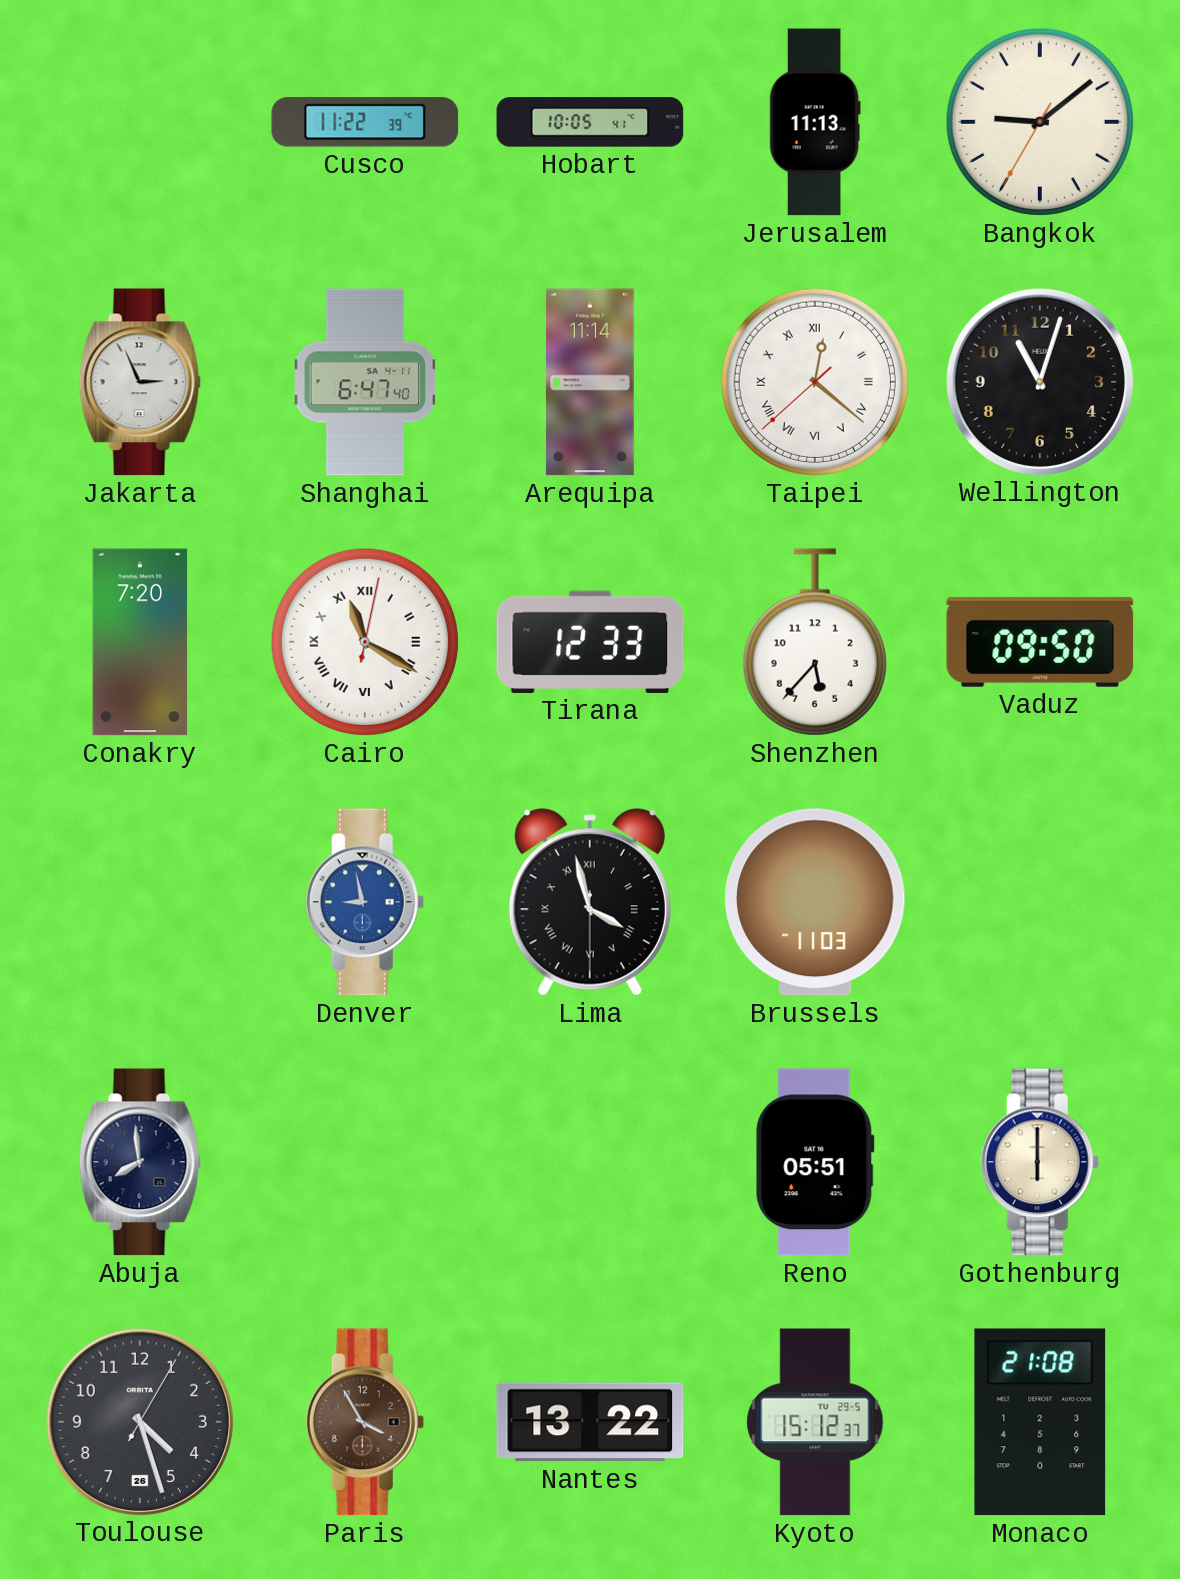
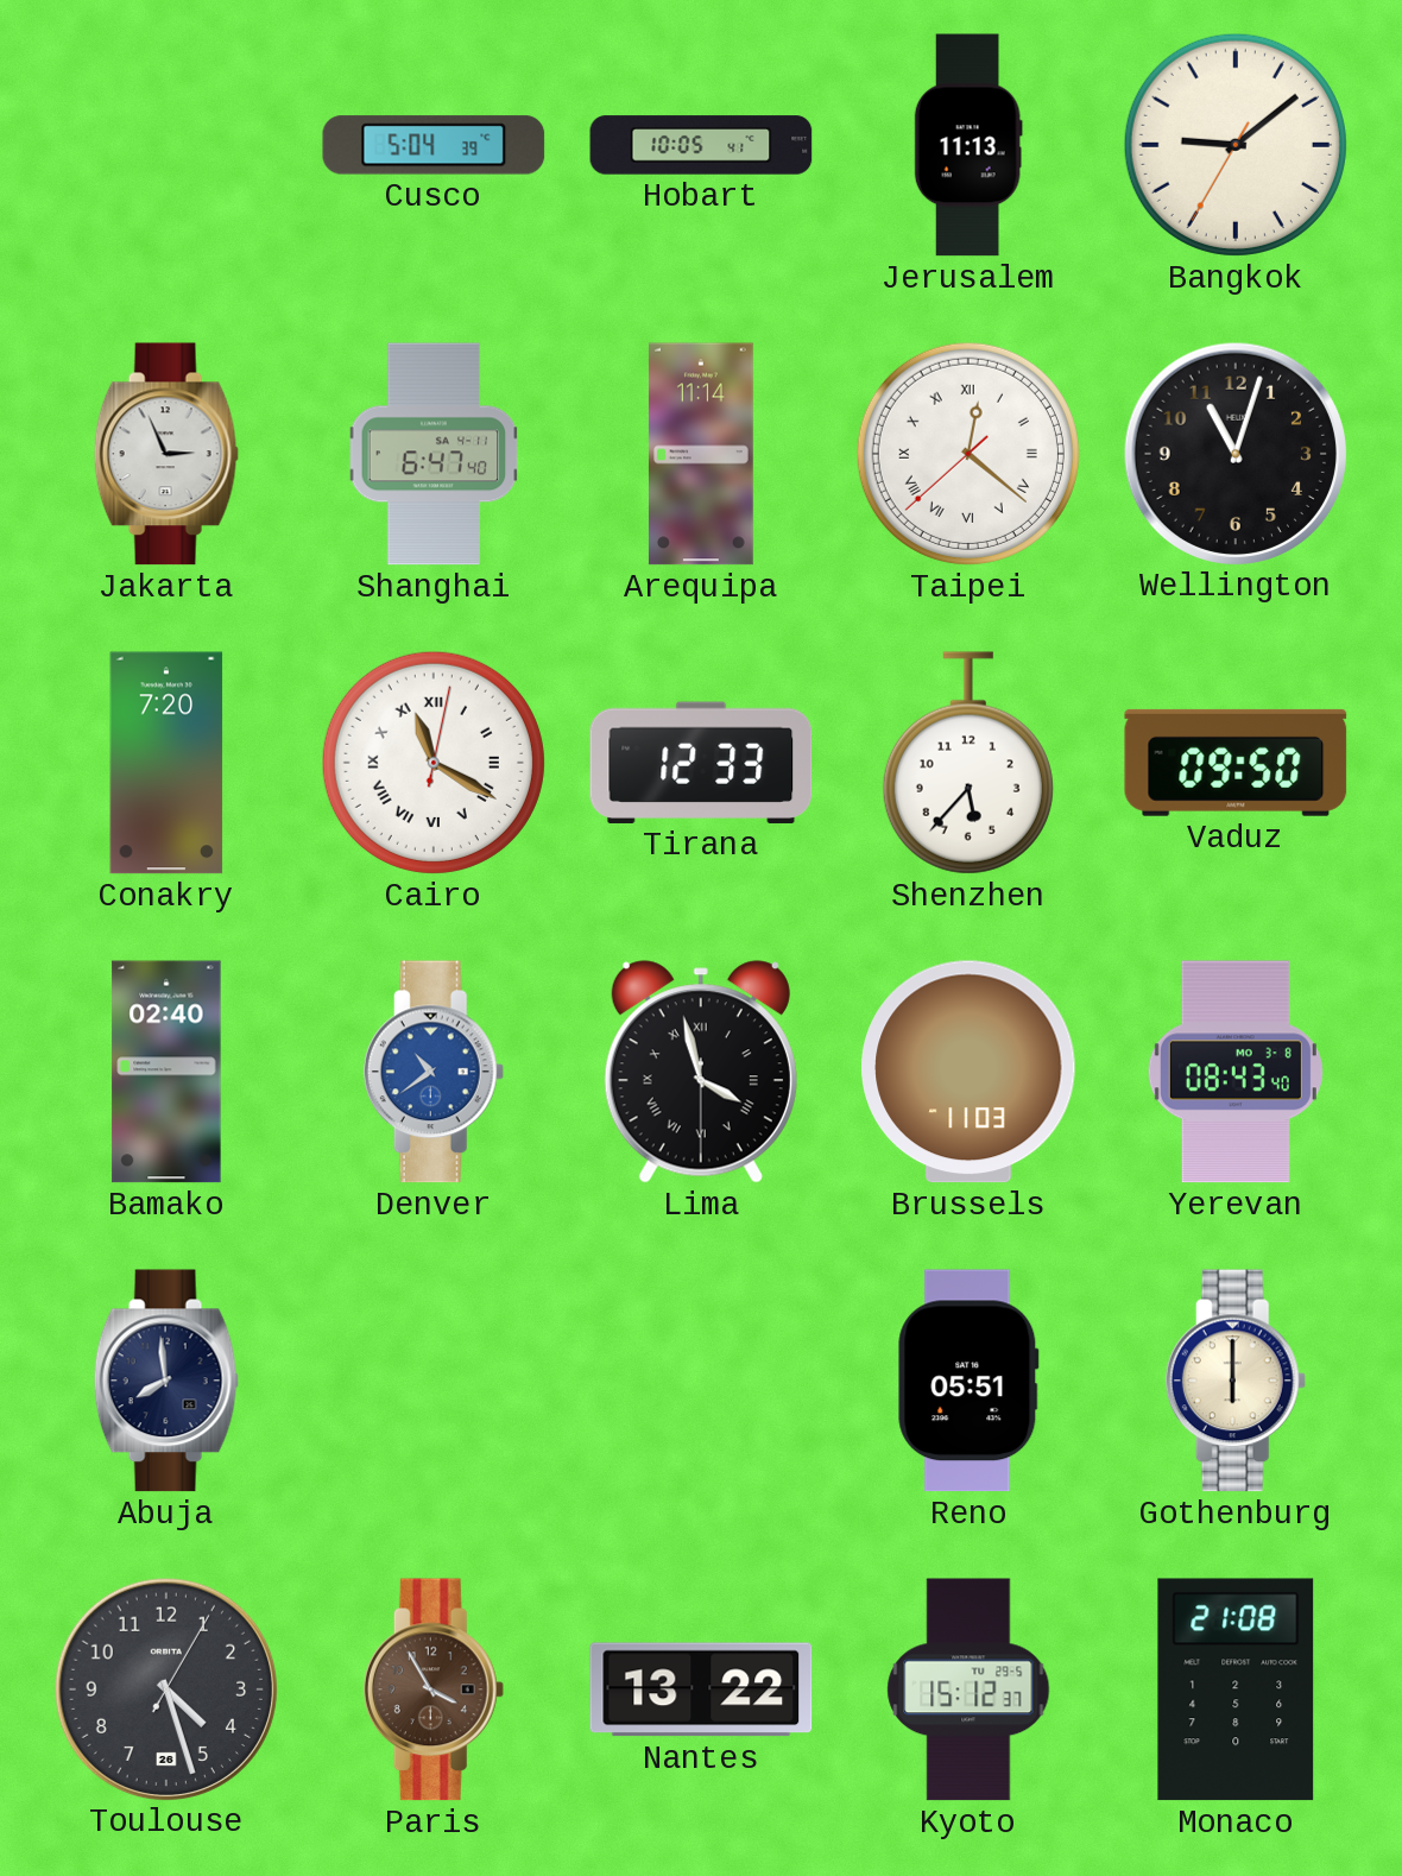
Cusco: 11:22 -> 5:04 (434, 145)
Bamako: none -> 02:40 (166, 1072)
Denver: 8:58 -> 10:39 (434, 1072)
Yerevan: none -> 08:43 (1236, 1072)
